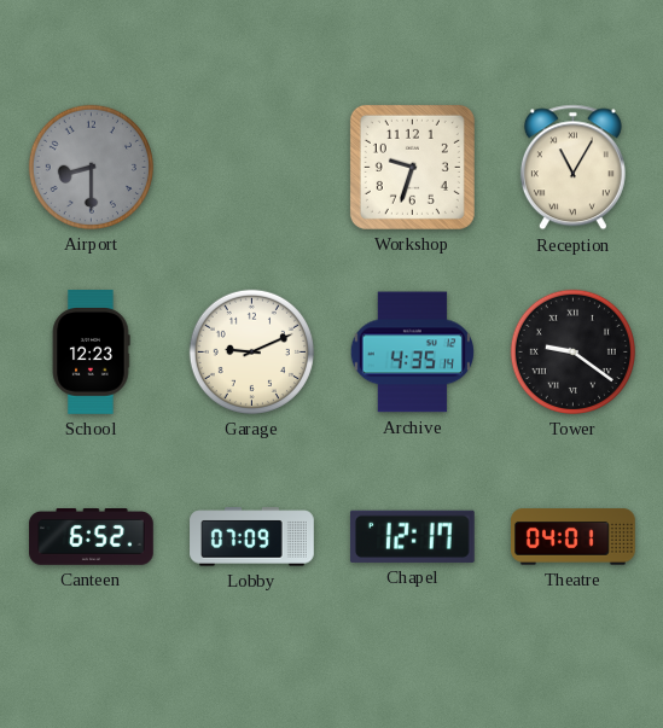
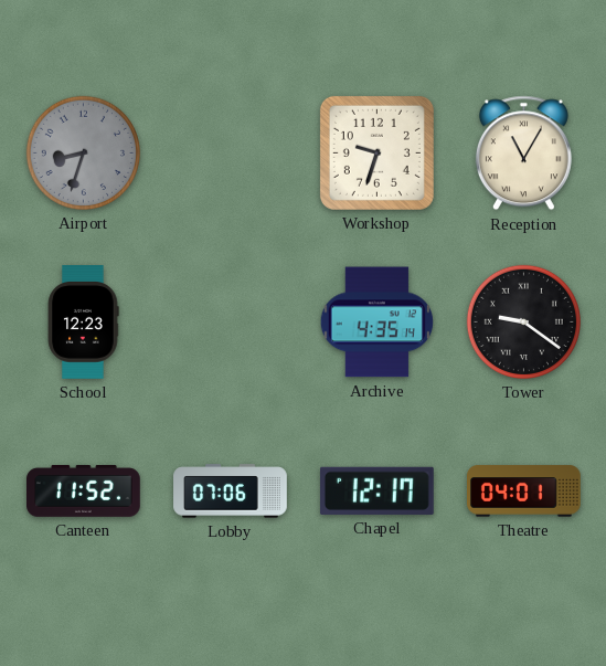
Airport: 8:30 -> 8:33 (83, 152)
Garage: 9:11 -> none (251, 351)
Canteen: 6:52 -> 11:52 (84, 491)
Lobby: 07:09 -> 07:06 (231, 491)
